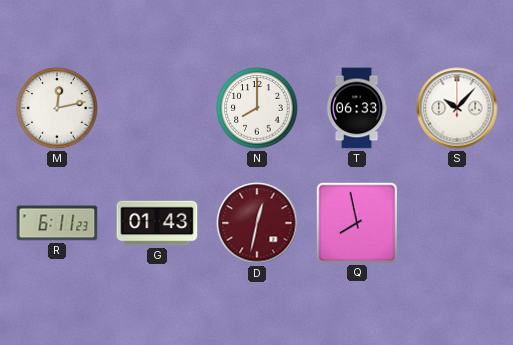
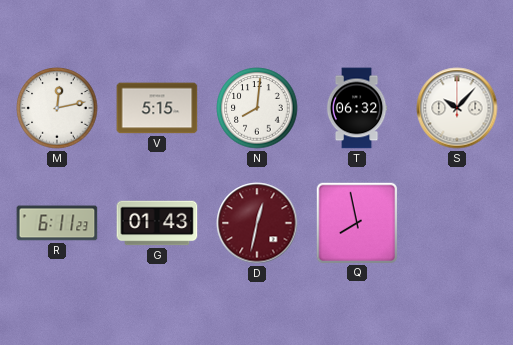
V: none -> 5:15 (157, 108)
N: 8:00 -> 8:01 (257, 108)
T: 06:33 -> 06:32 (357, 108)
